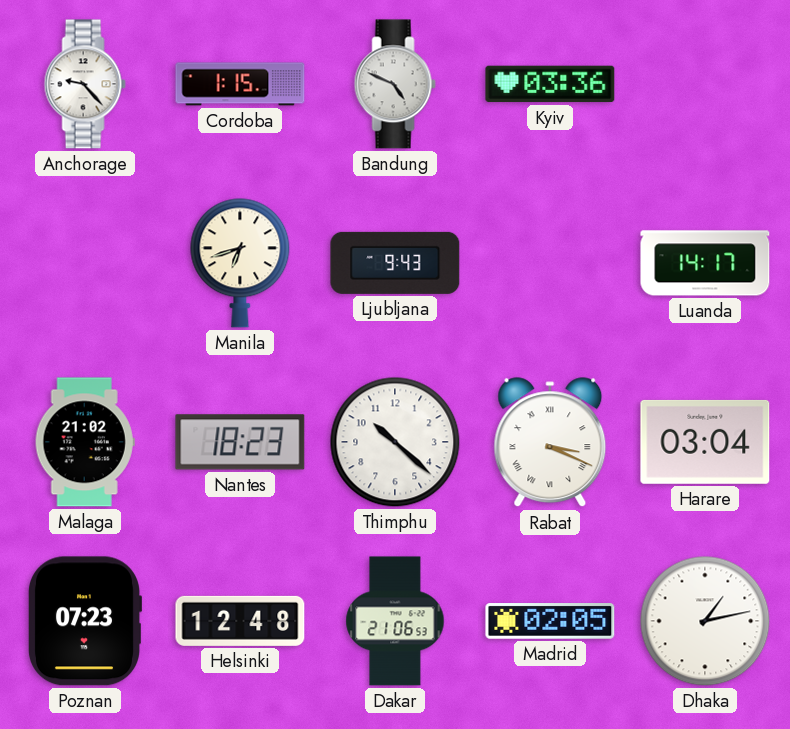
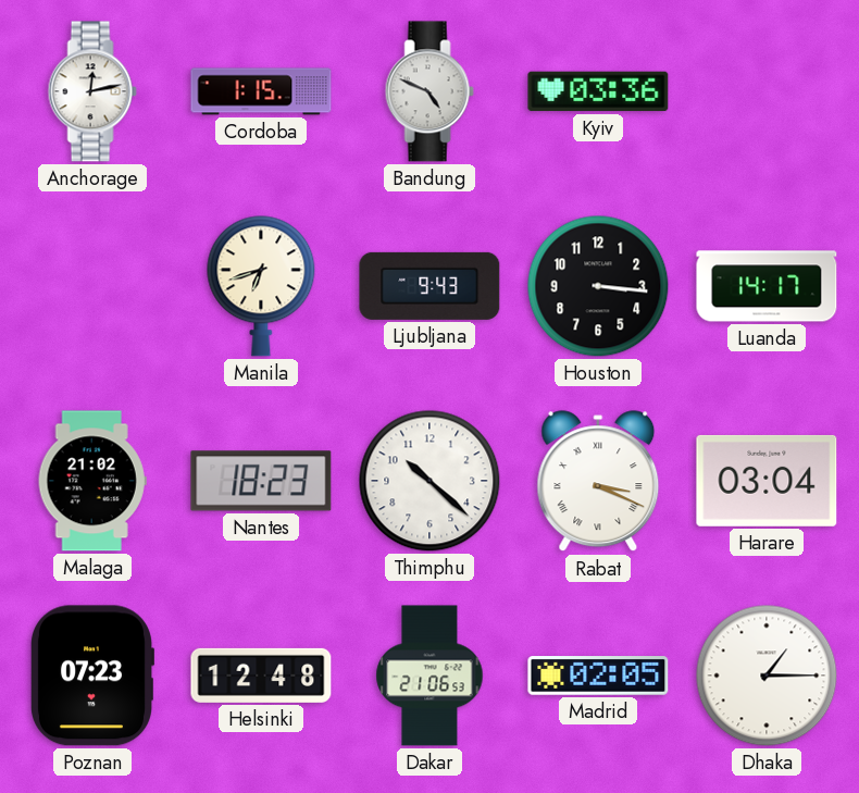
Anchorage: 9:23 -> 12:13 (92, 91)
Houston: none -> 3:16 (598, 286)
Dhaka: 1:13 -> 1:15 (767, 676)
